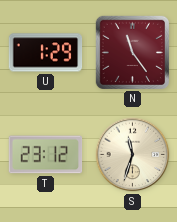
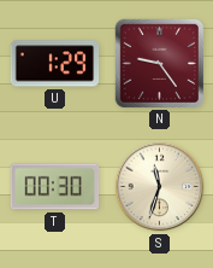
N: 11:24 -> 9:24 (159, 63)
T: 23:12 -> 00:30 (55, 187)
